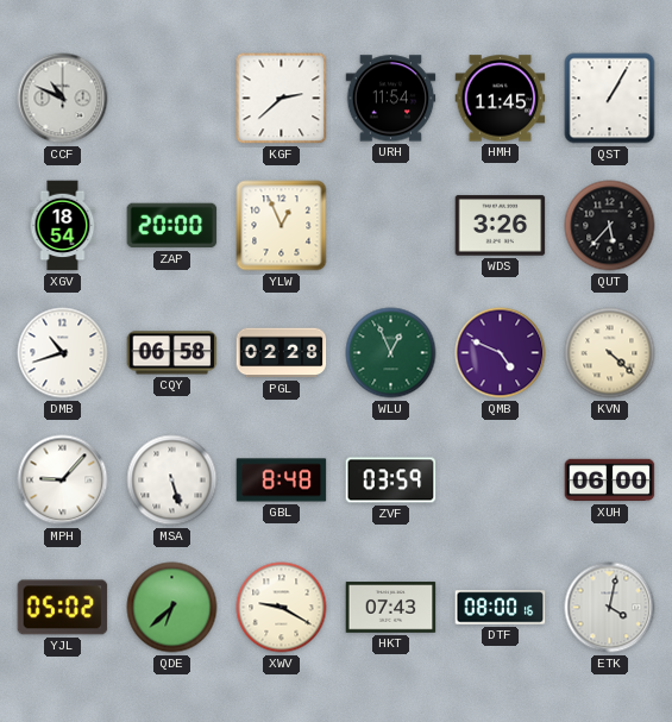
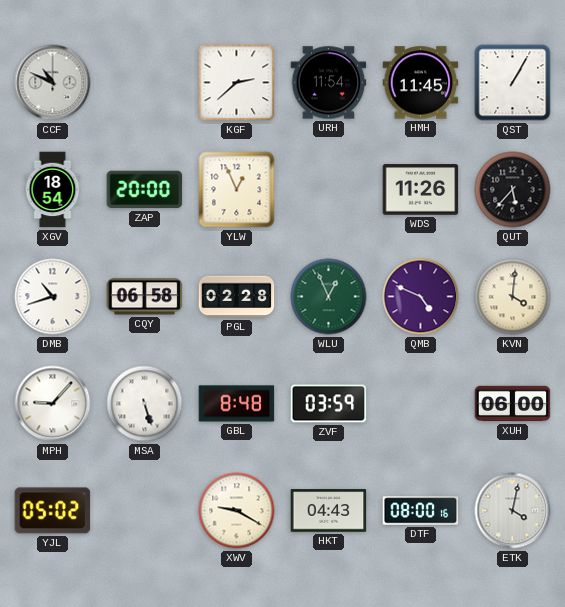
WDS: 3:26 -> 11:26 (421, 190)
KVN: 4:22 -> 4:01 (513, 297)
QDE: 6:38 -> none (172, 608)
HKT: 07:43 -> 04:43 (329, 511)
